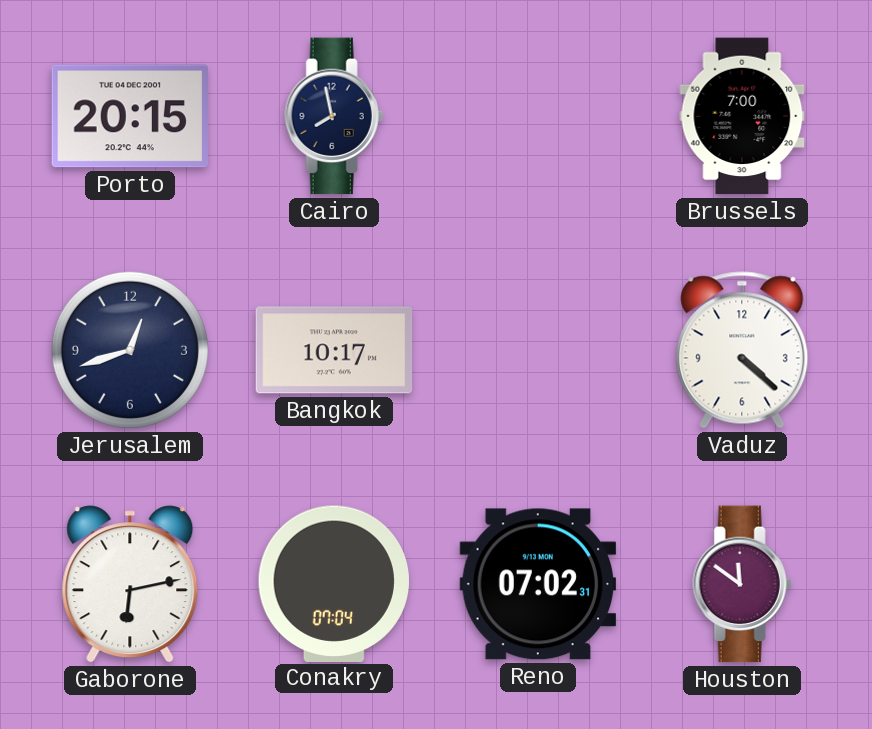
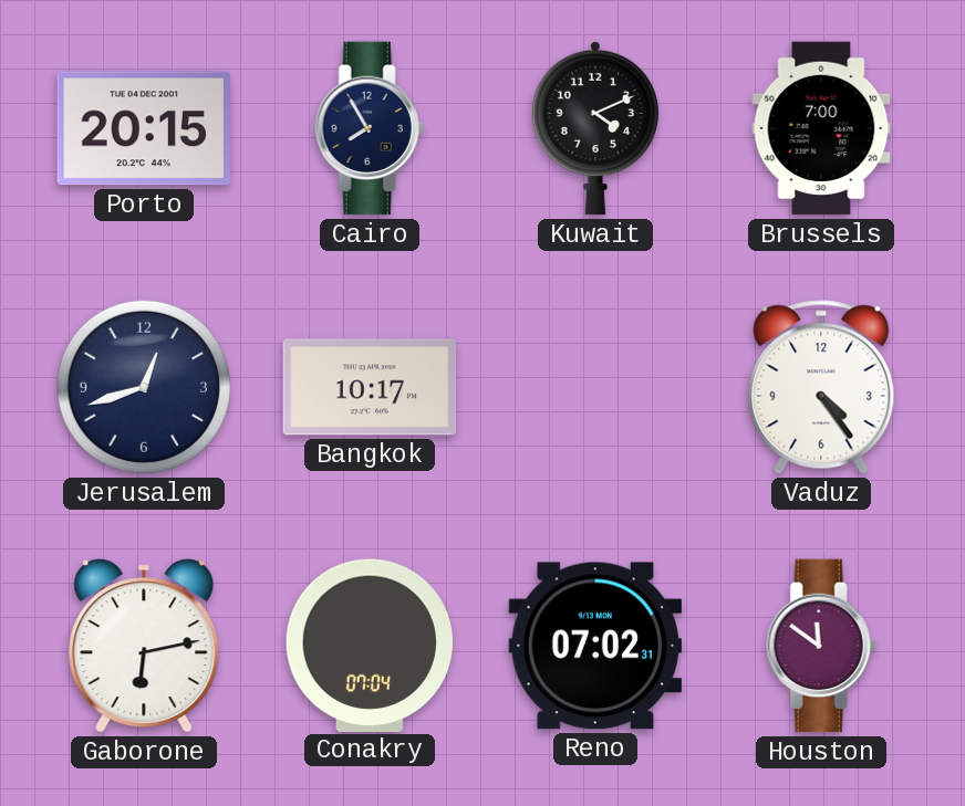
Cairo: 7:58 -> 7:55 (370, 128)
Kuwait: none -> 4:11 (595, 128)
Vaduz: 4:22 -> 4:24 (821, 387)
